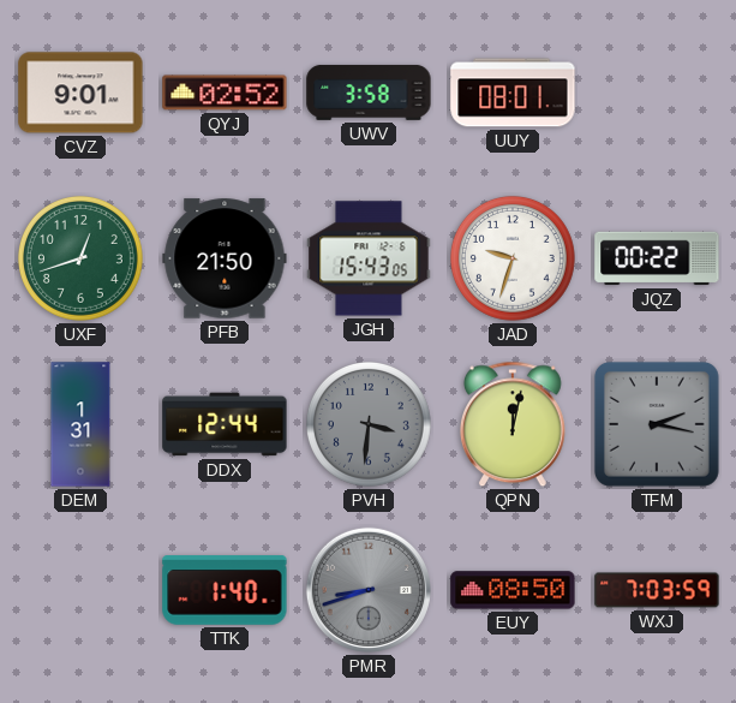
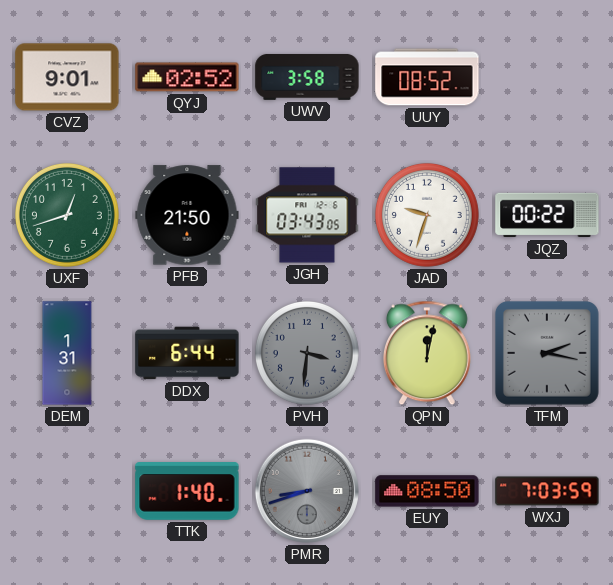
UUY: 08:01 -> 08:52 (427, 77)
JGH: 15:43 -> 03:43 (307, 215)
DDX: 12:44 -> 6:44 (187, 353)
